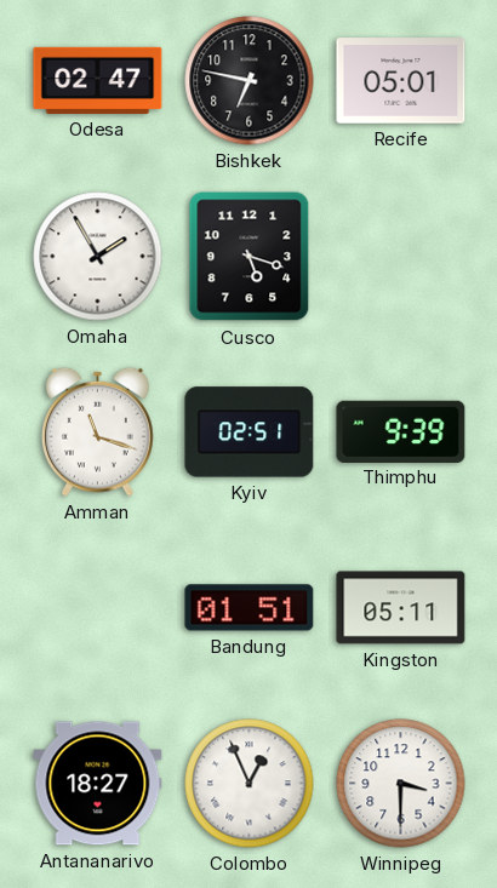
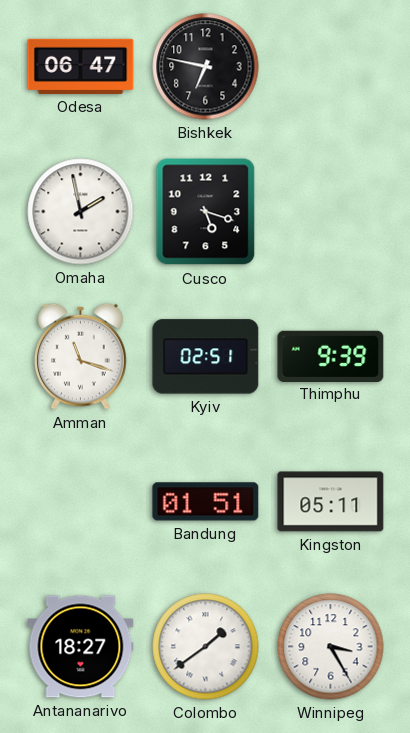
Odesa: 02:47 -> 06:47 (81, 66)
Recife: 05:01 -> none (401, 81)
Omaha: 1:55 -> 1:58 (81, 212)
Colombo: 12:56 -> 1:39 (206, 647)
Winnipeg: 3:30 -> 3:25 (331, 647)
